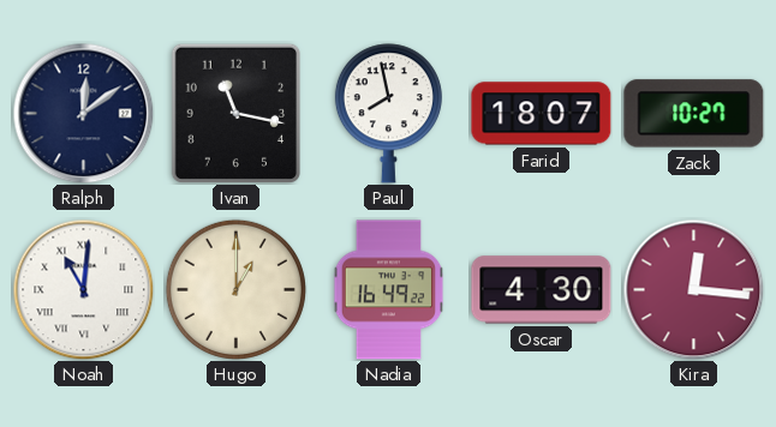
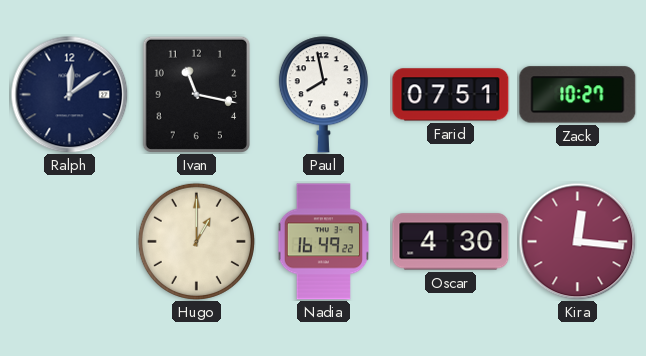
Farid: 18:07 -> 07:51 (451, 95)
Noah: 11:01 -> none (83, 289)
